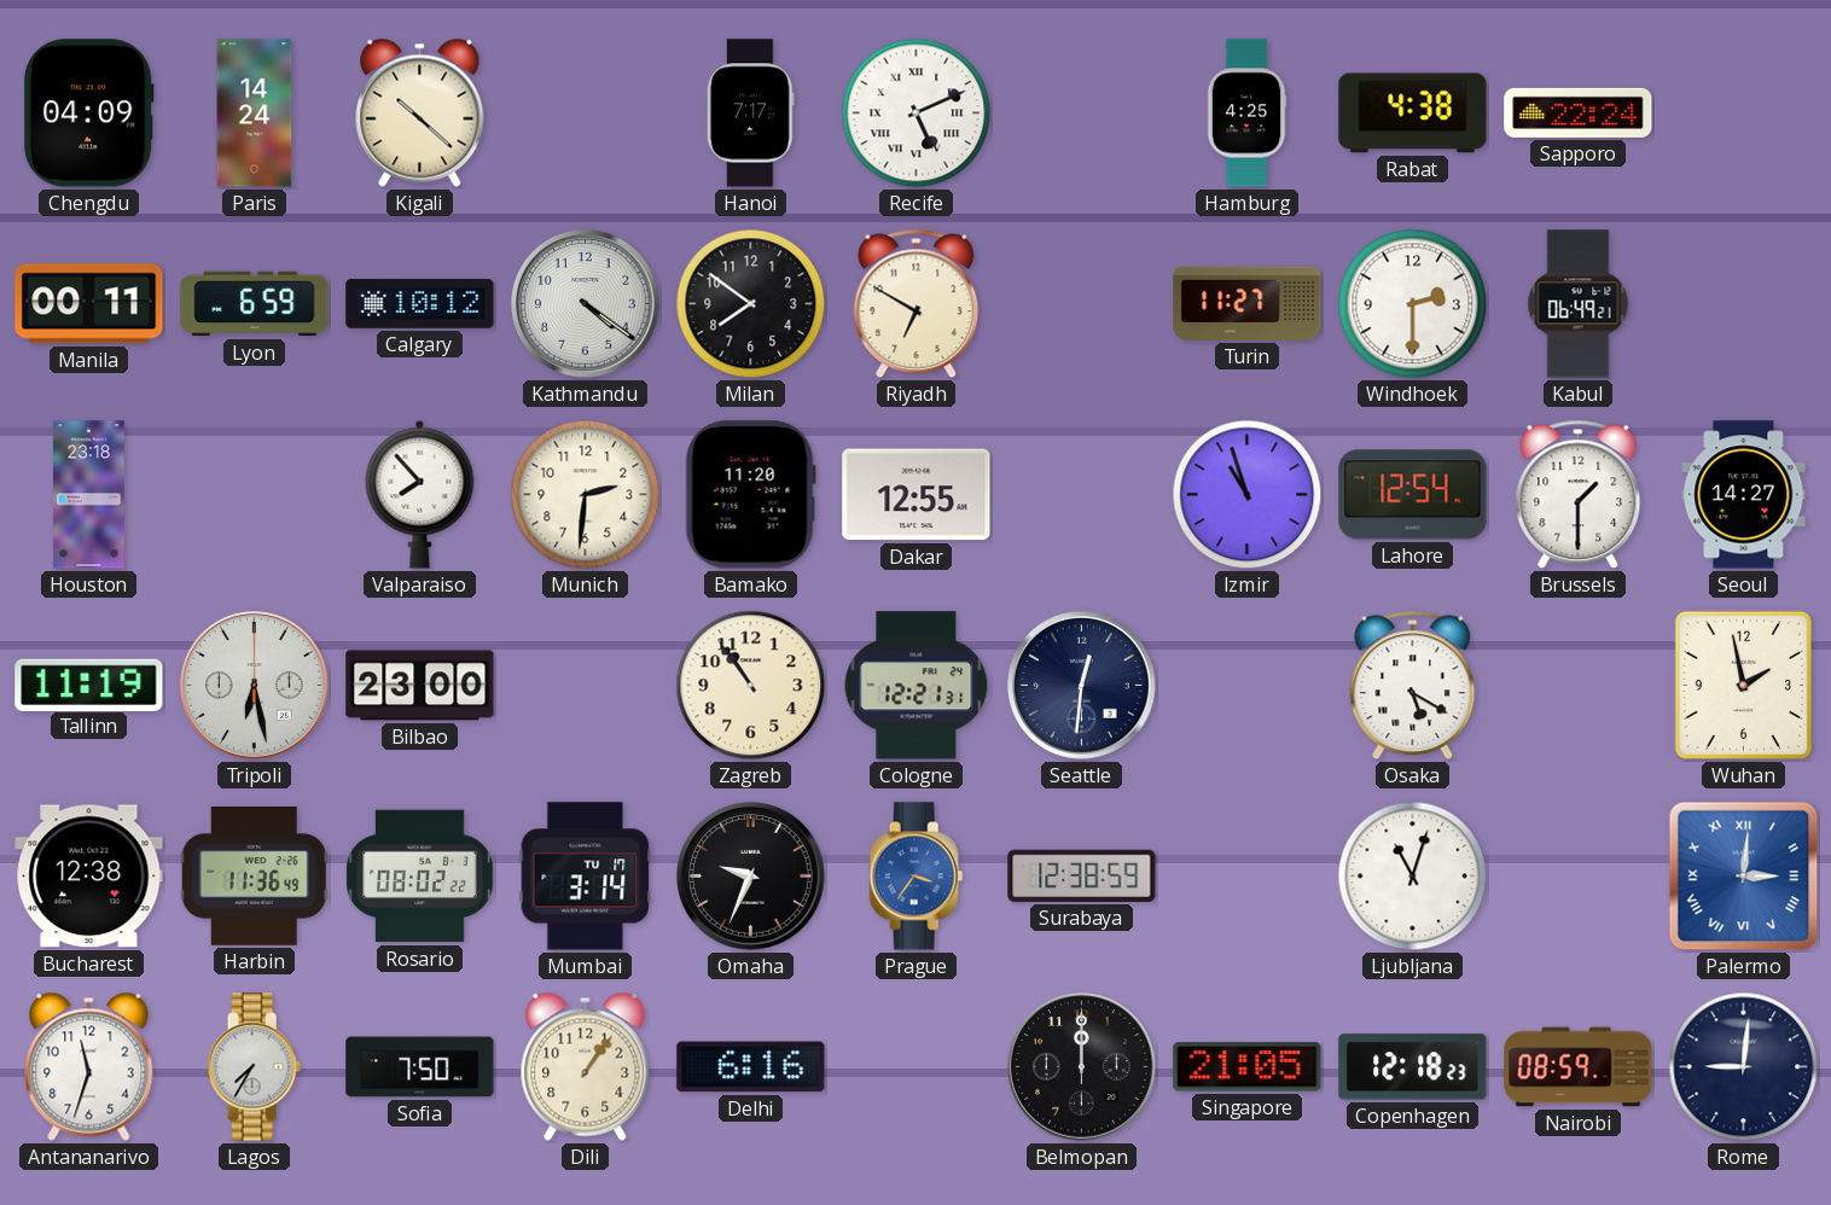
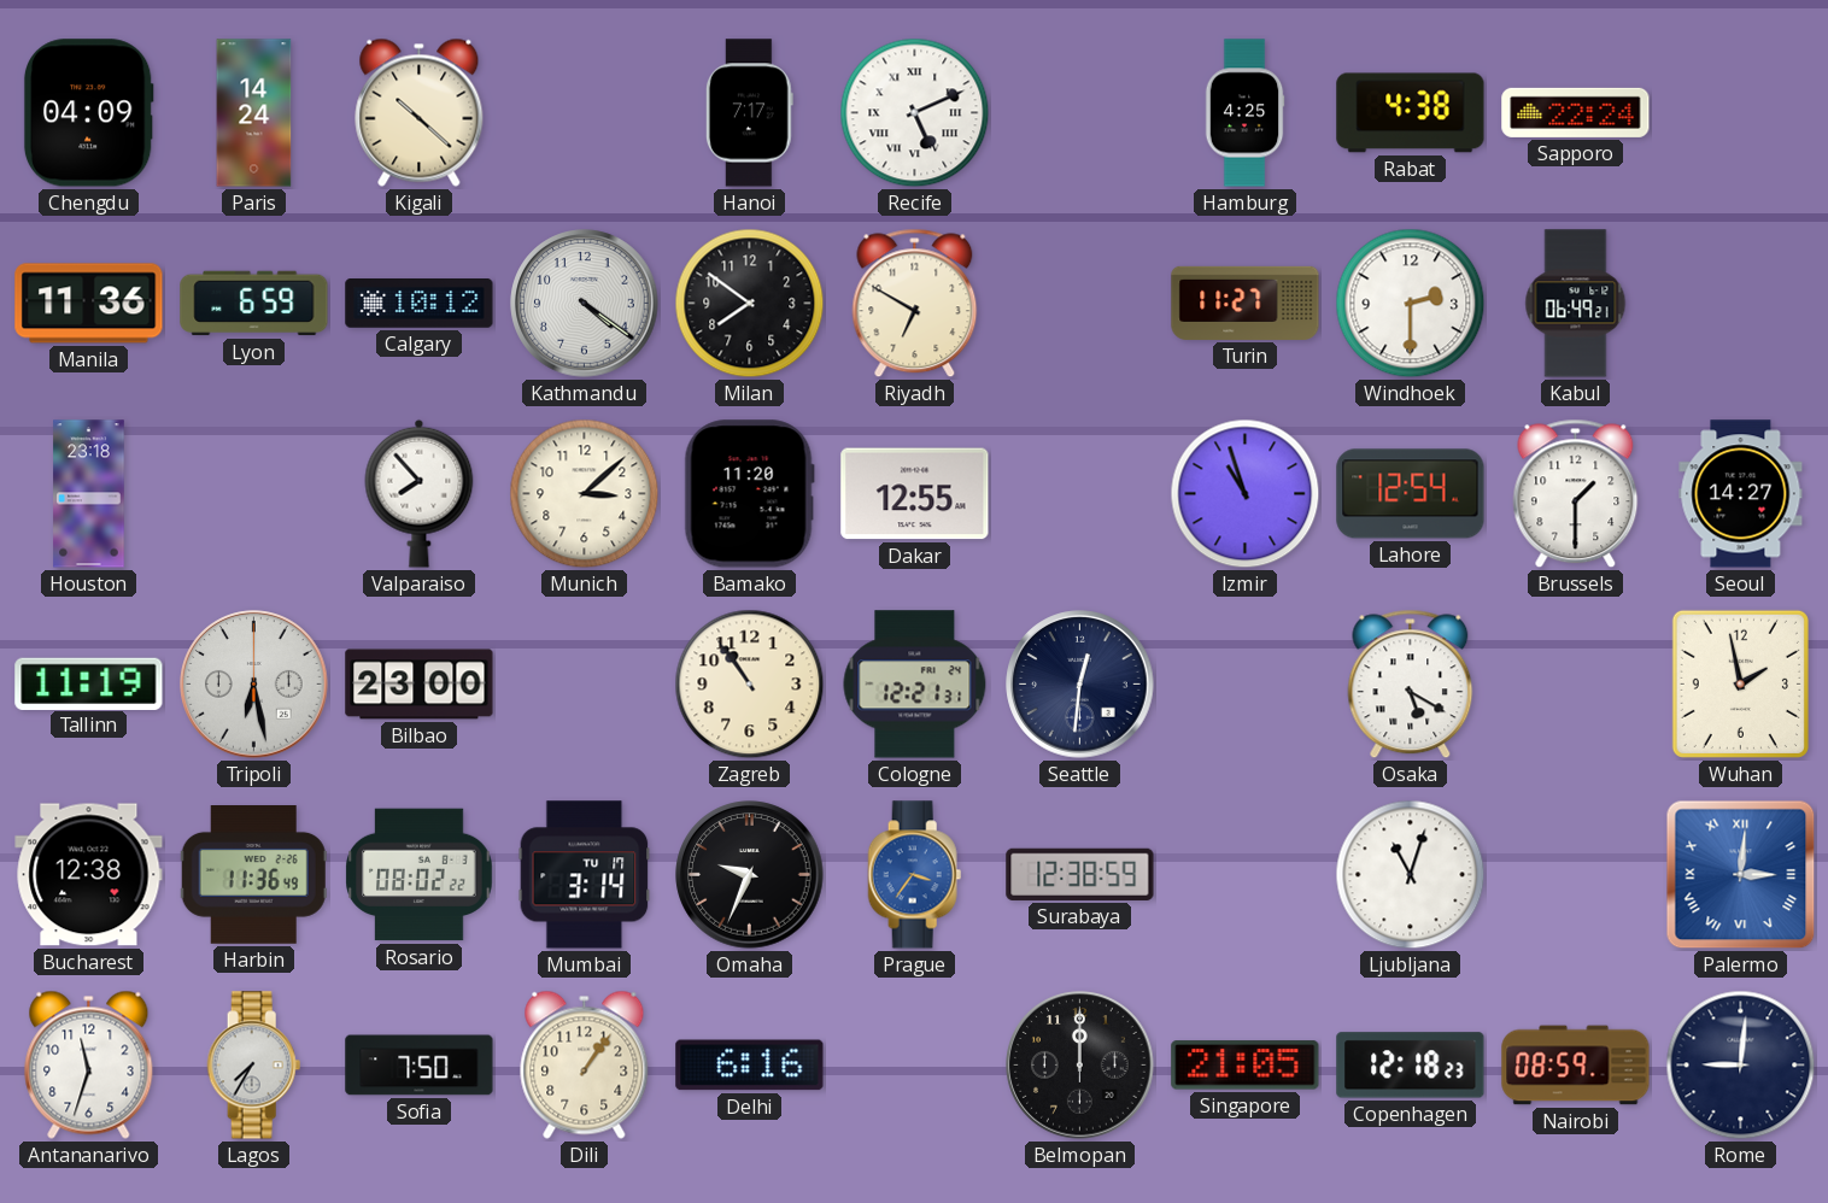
Manila: 00:11 -> 11:36 (89, 304)
Munich: 2:31 -> 3:08 (585, 494)
